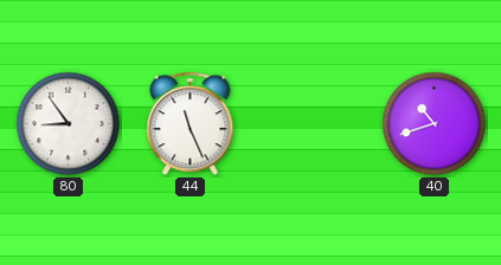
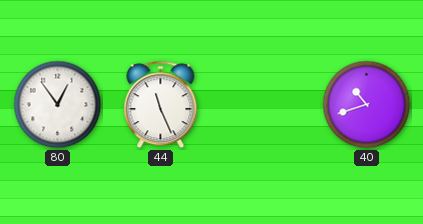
80: 8:54 -> 12:54 (58, 105)
